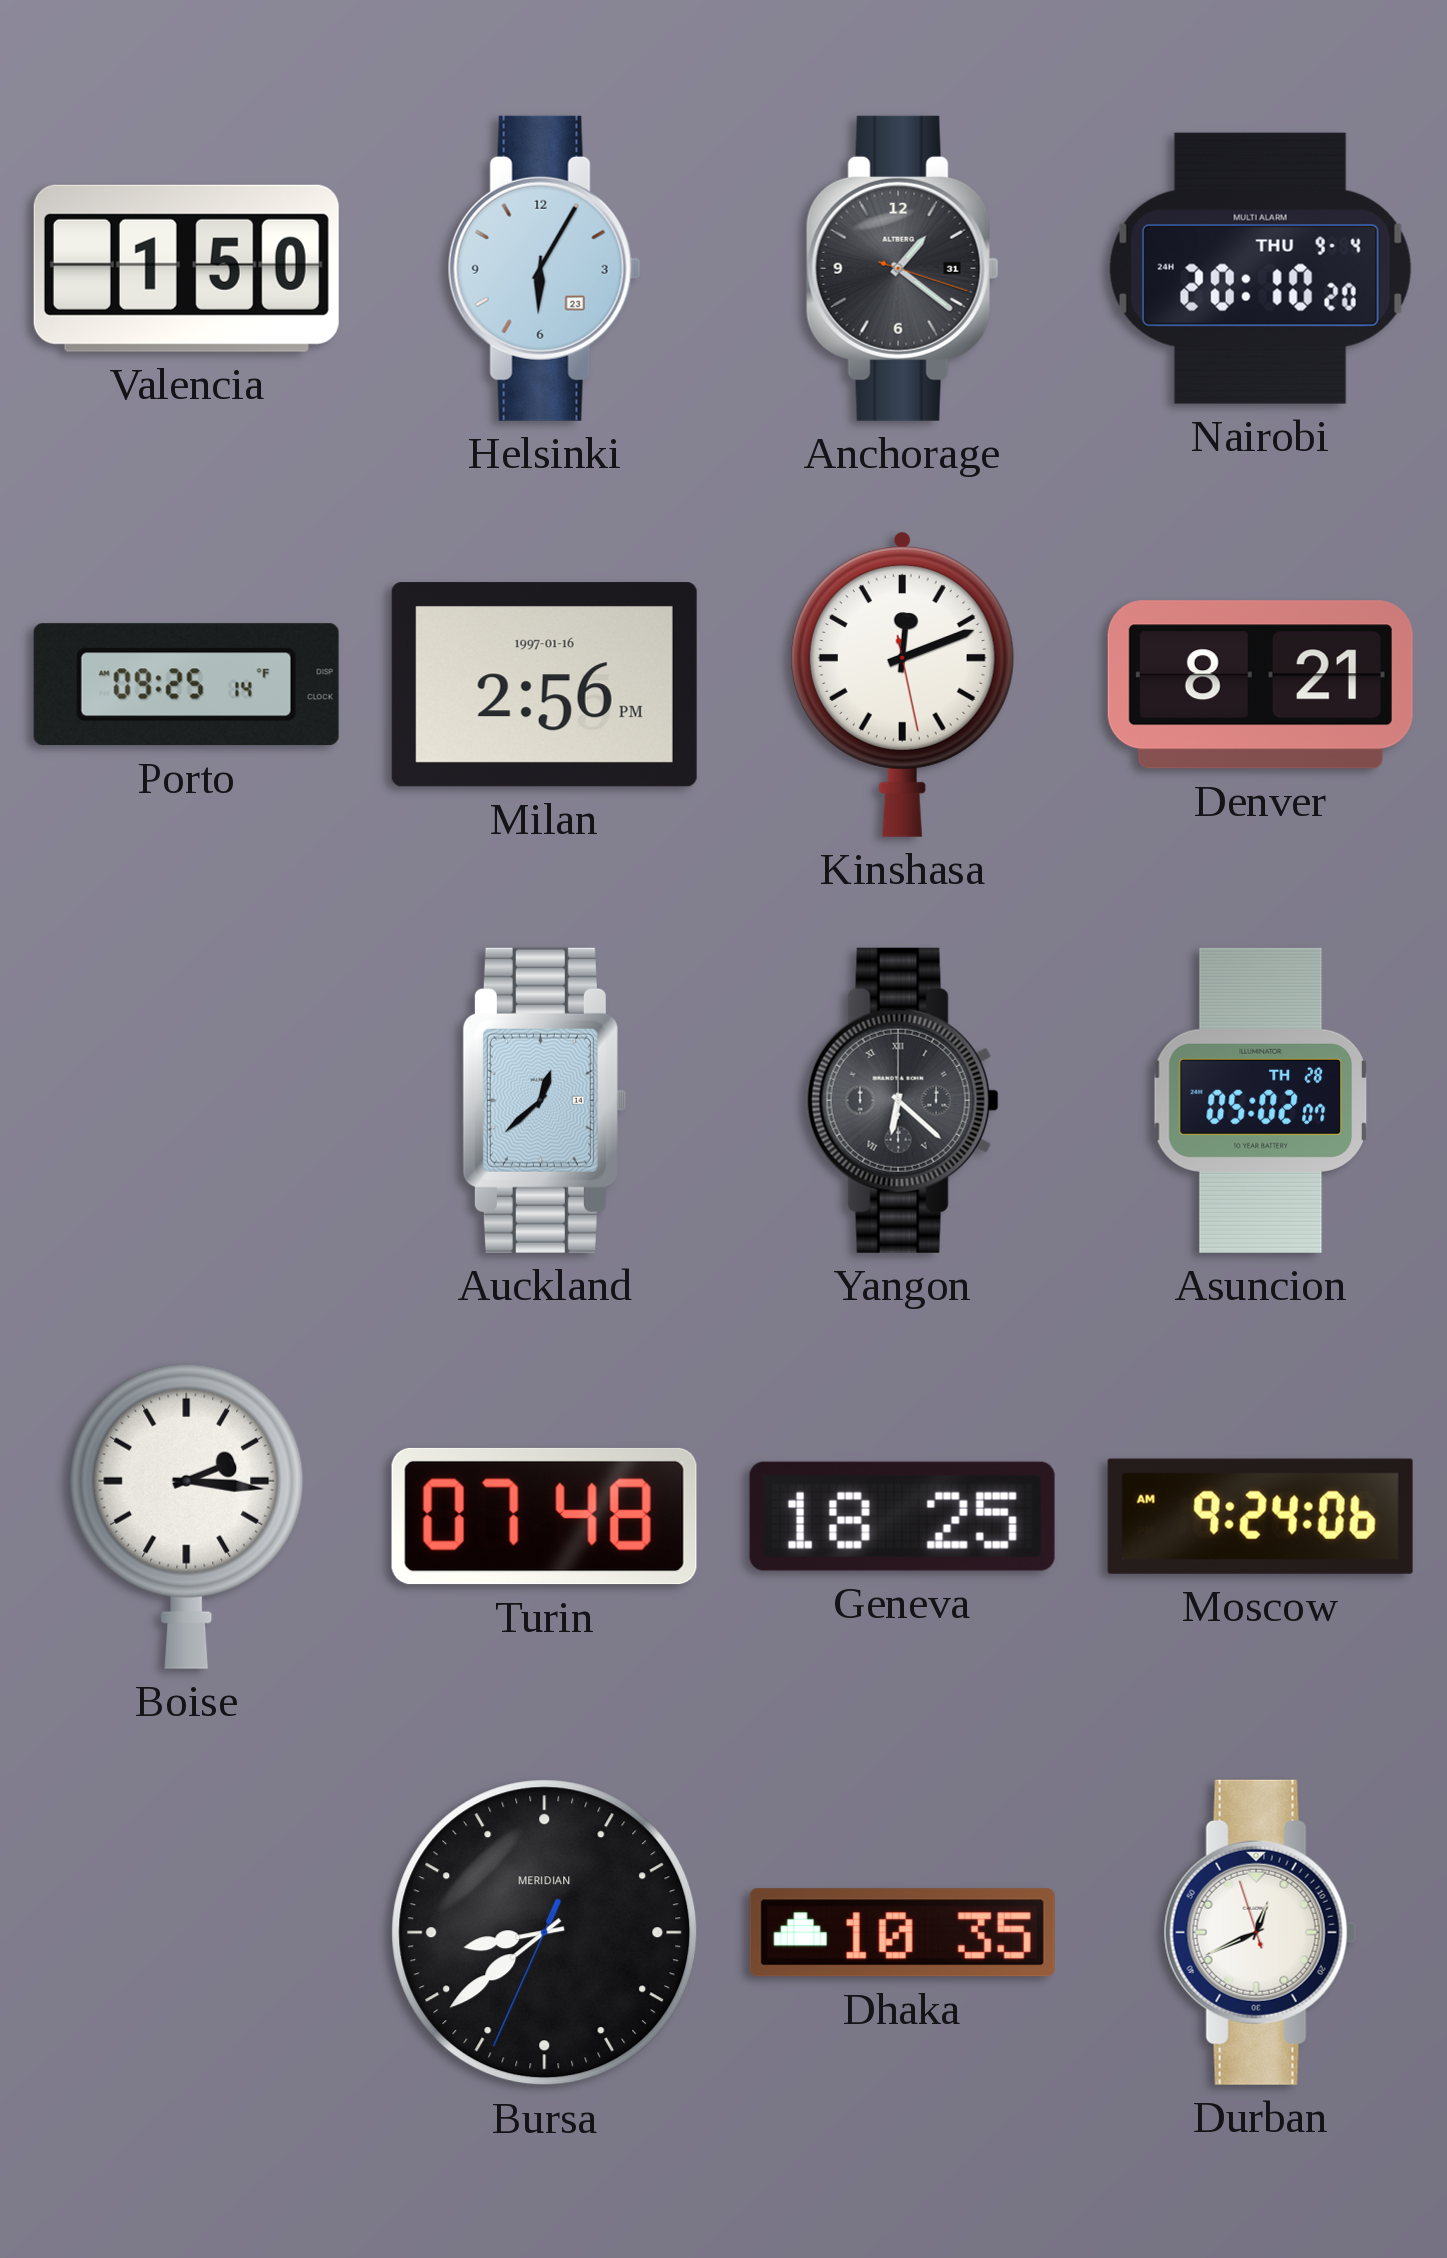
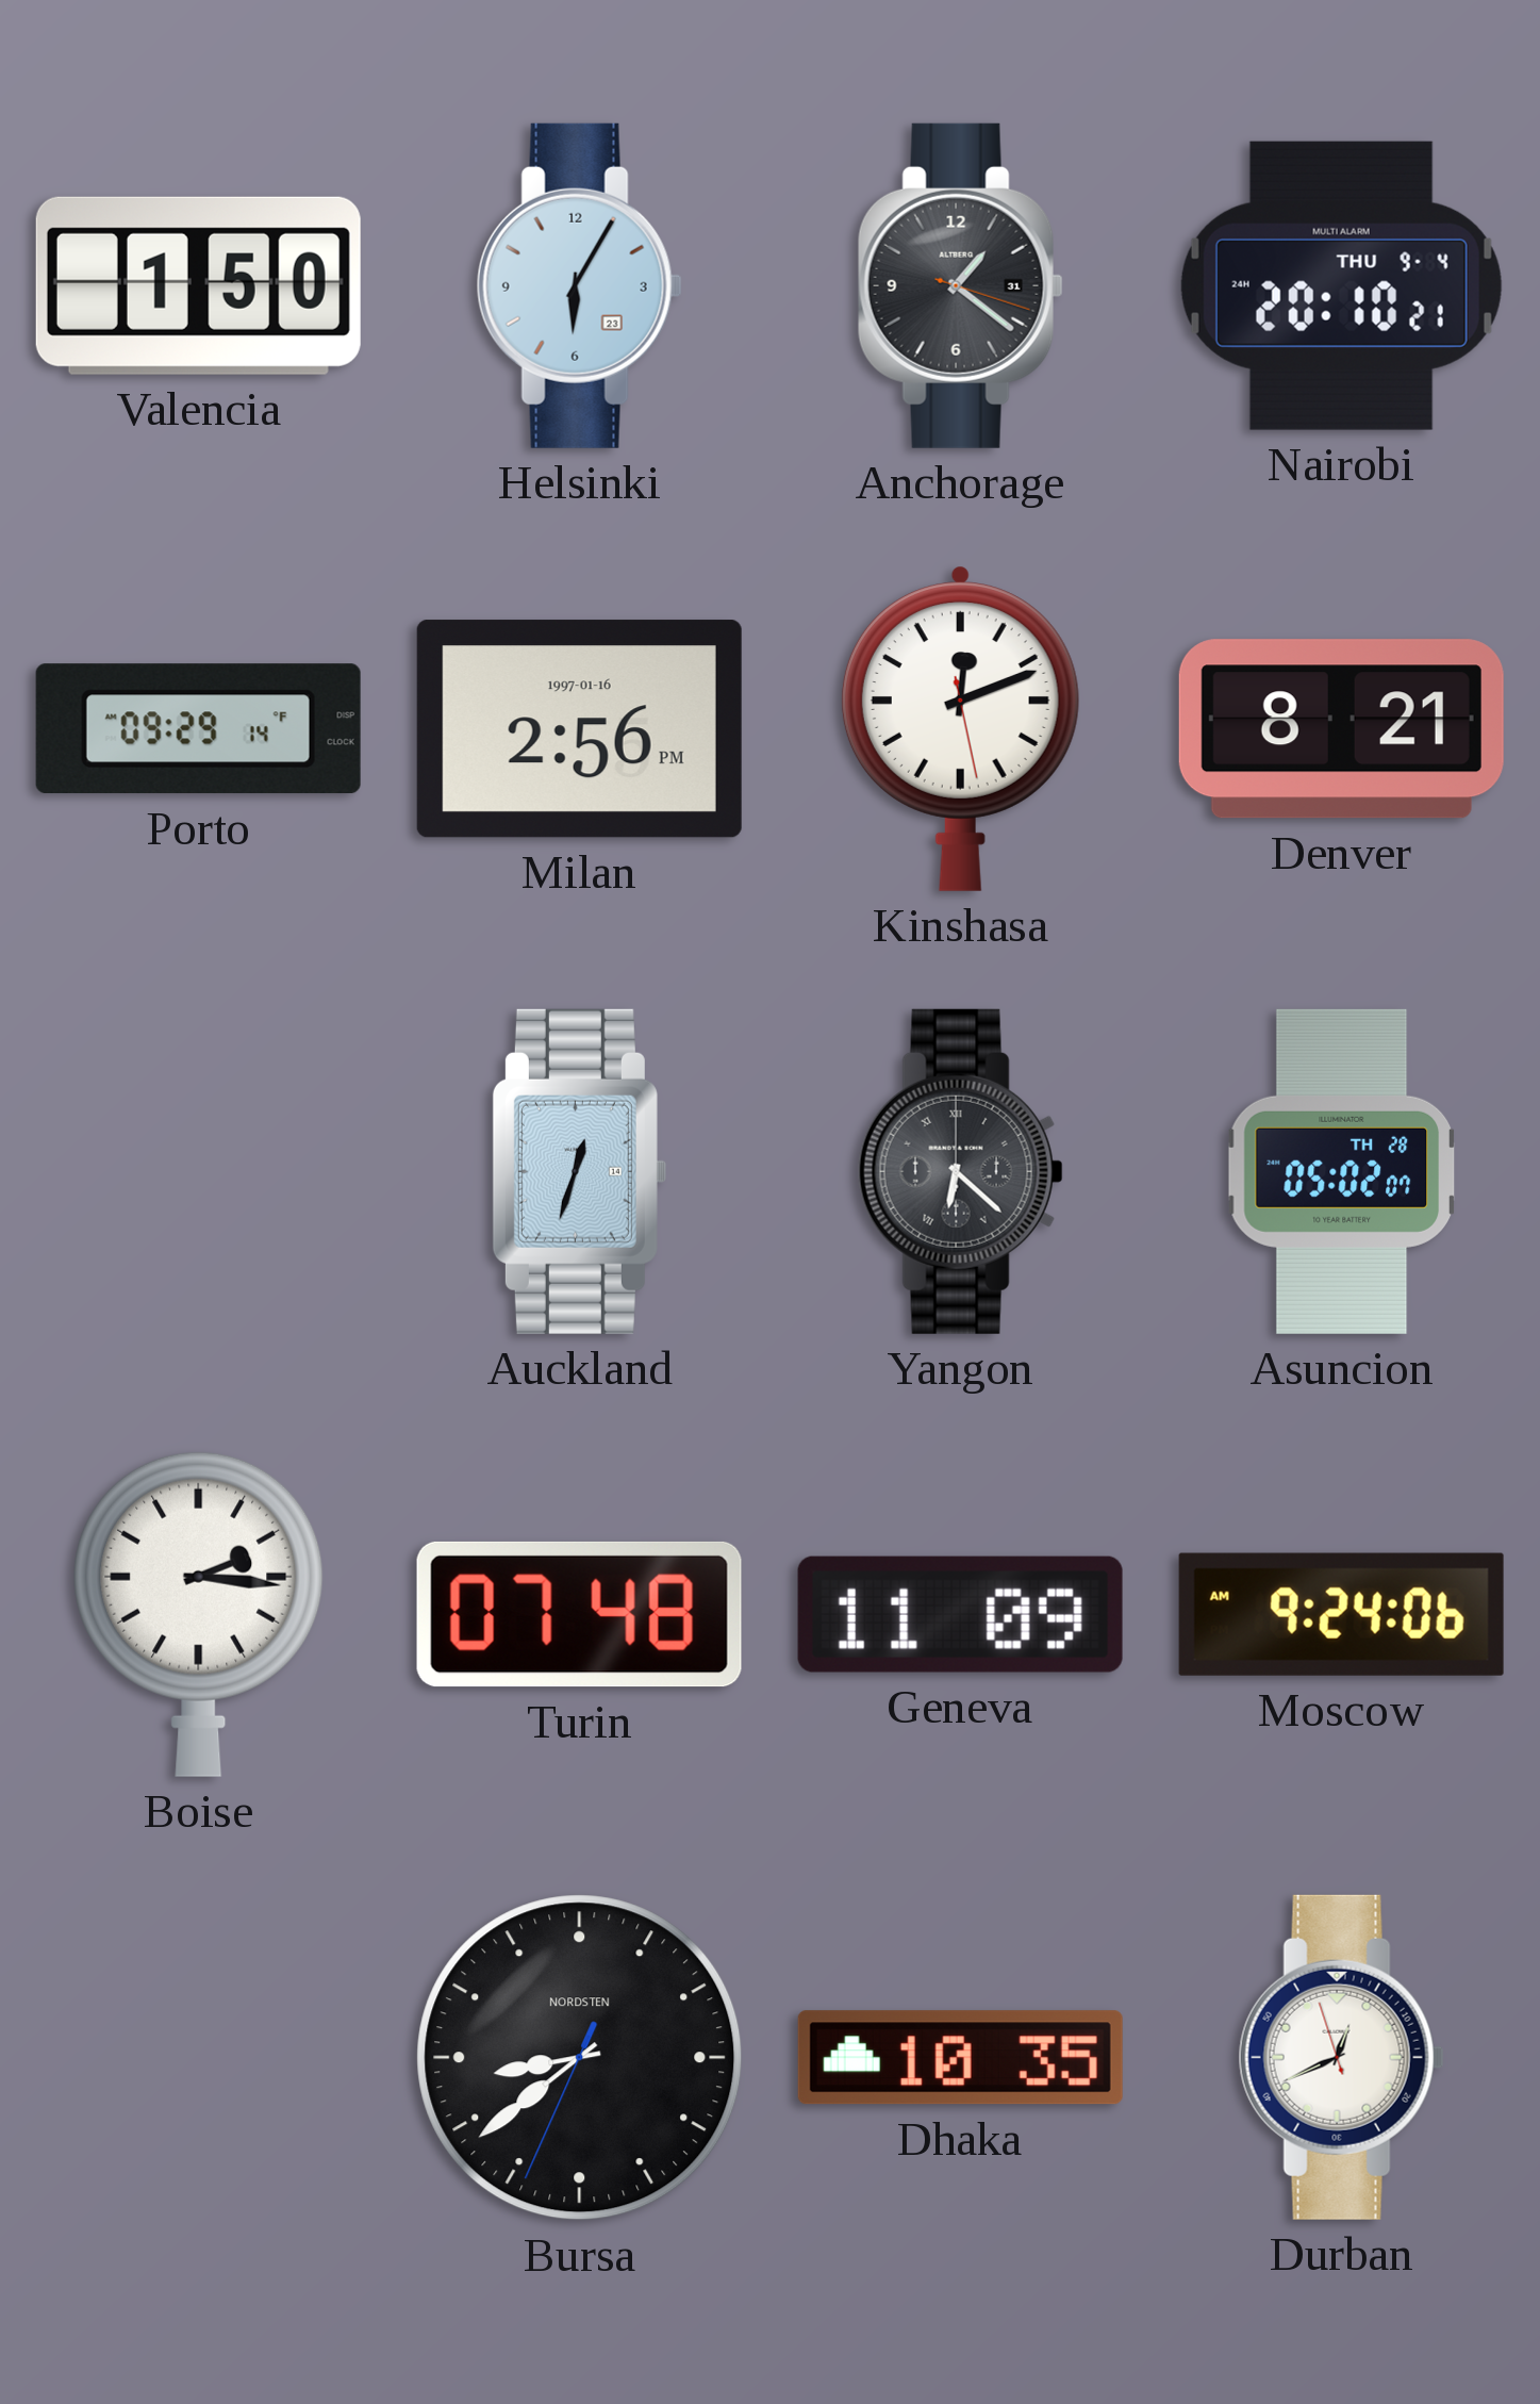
Nairobi: 20:10:20 -> 20:10:21 (1341, 285)
Porto: 09:25 -> 09:29 (198, 729)
Auckland: 12:38 -> 12:33 (579, 1171)
Geneva: 18:25 -> 11:09 (960, 1614)
Bursa brand: MERIDIAN -> NORDSTEN (580, 2058)
